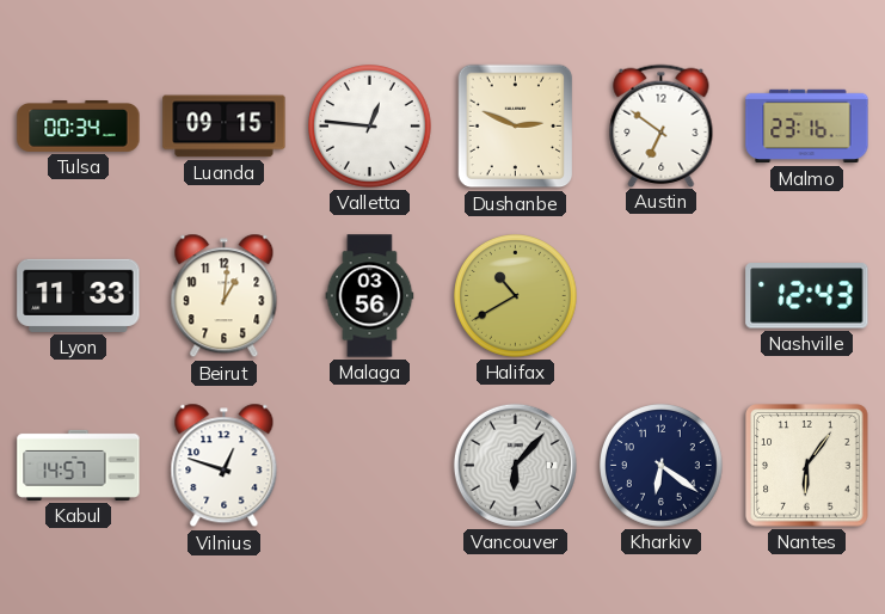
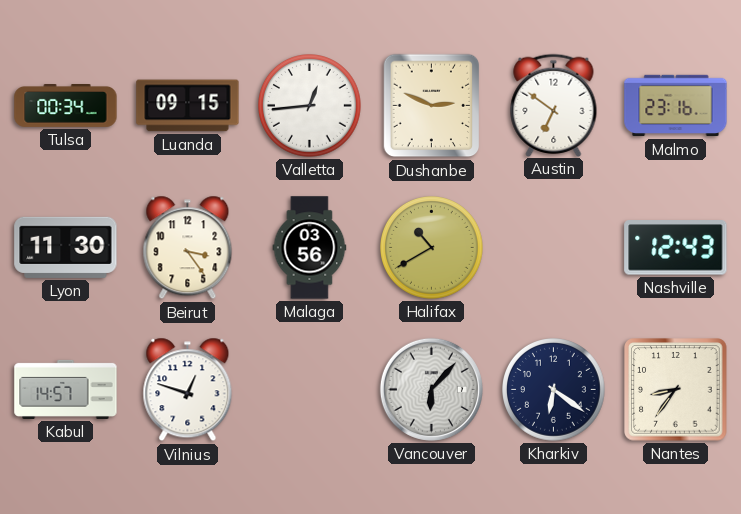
Valletta: 12:46 -> 12:44 (310, 106)
Lyon: 11:33 -> 11:30 (66, 247)
Beirut: 1:01 -> 3:24 (188, 248)
Nantes: 6:06 -> 8:36 (676, 390)
